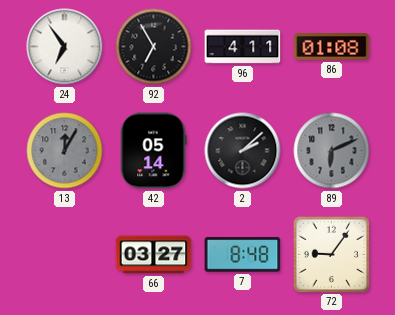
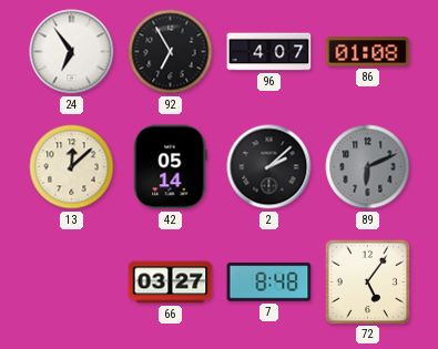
96: 4:11 -> 4:07 (269, 52)
13: 12:05 -> 12:08 (72, 167)
13 dial: grey -> cream (72, 167)
72: 9:06 -> 5:06 (367, 281)
